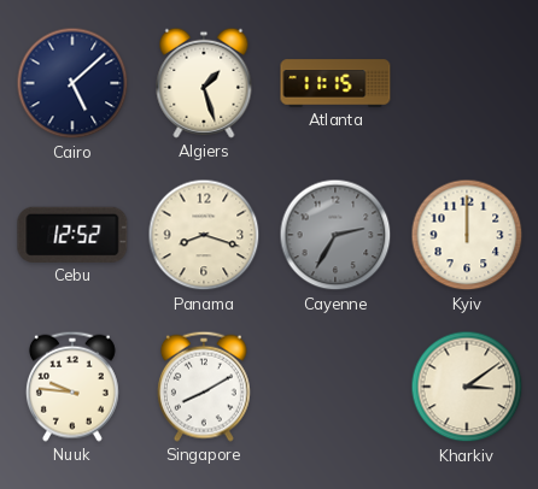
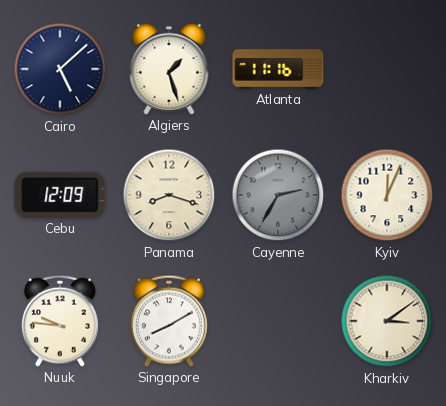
Atlanta: 11:15 -> 11:16 (278, 69)
Cebu: 12:52 -> 12:09 (60, 195)
Kyiv: 12:00 -> 12:04 (387, 195)
